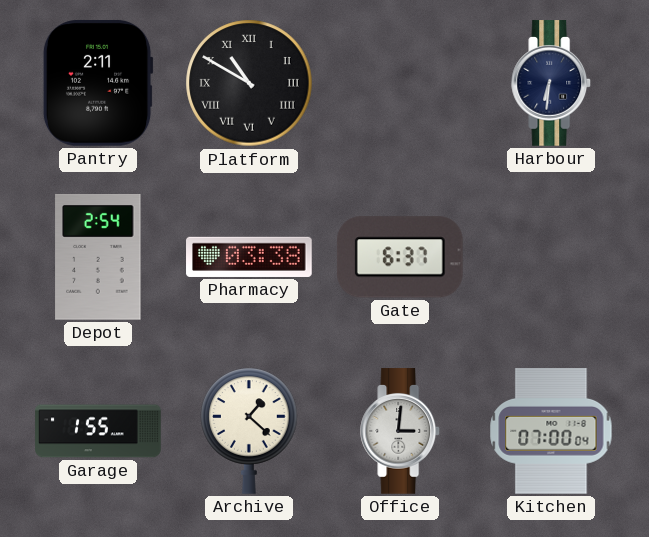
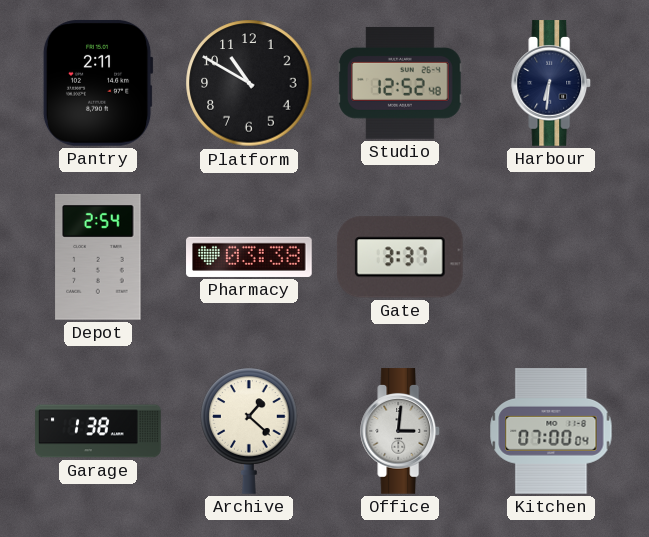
Platform numerals: Roman -> Arabic (249, 83)
Studio: none -> 12:52 (401, 83)
Gate: 6:37 -> 3:37 (400, 257)
Garage: 1:55 -> 1:38 (98, 431)
